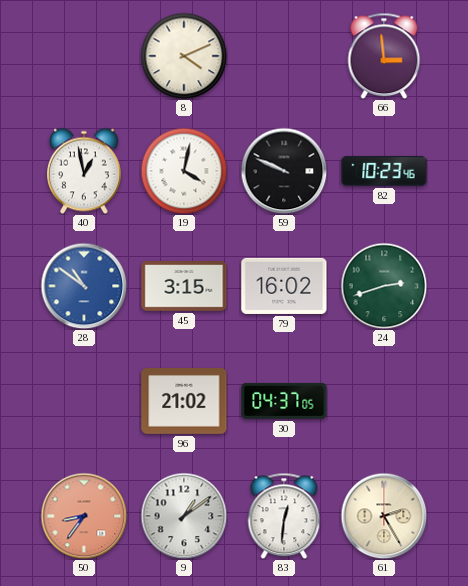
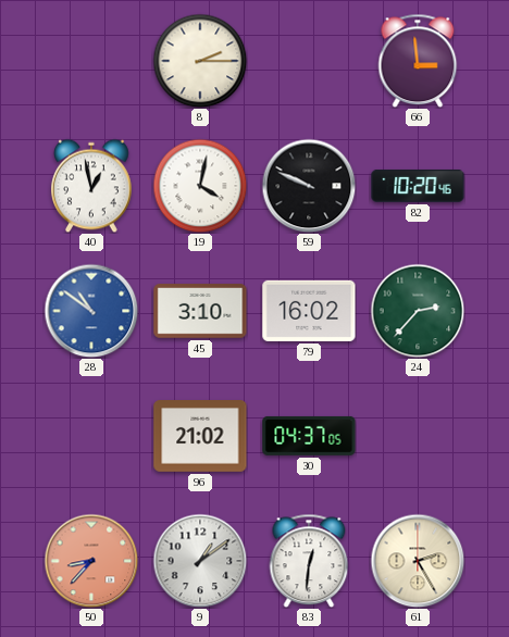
8: 4:11 -> 2:15 (200, 61)
82: 10:23 -> 10:20 (418, 186)
45: 3:15 -> 3:10 (200, 311)
24: 2:42 -> 2:37 (418, 311)
50: 8:36 -> 8:37 (91, 561)
